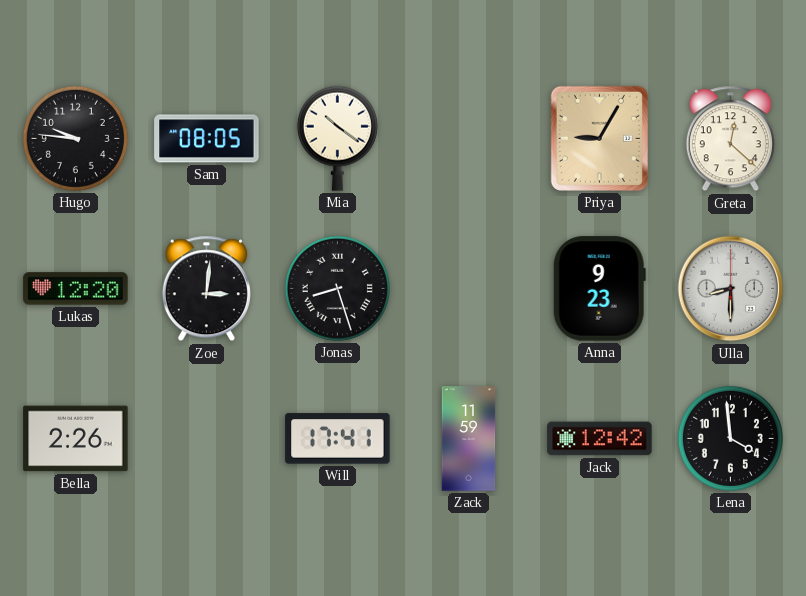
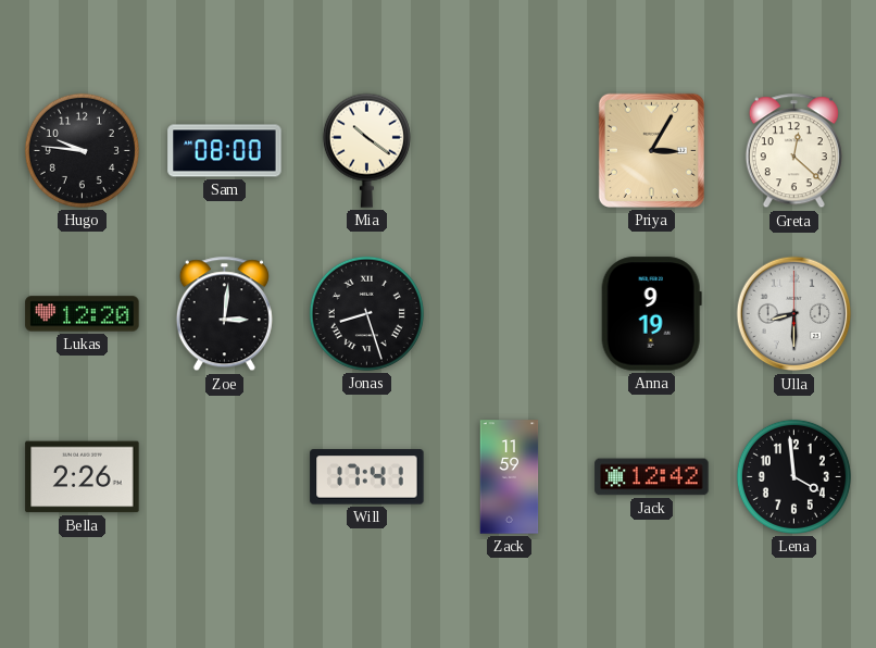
Sam: 08:05 -> 08:00 (225, 151)
Priya: 9:05 -> 3:05 (651, 150)
Anna: 9:23 -> 9:19 (651, 314)
